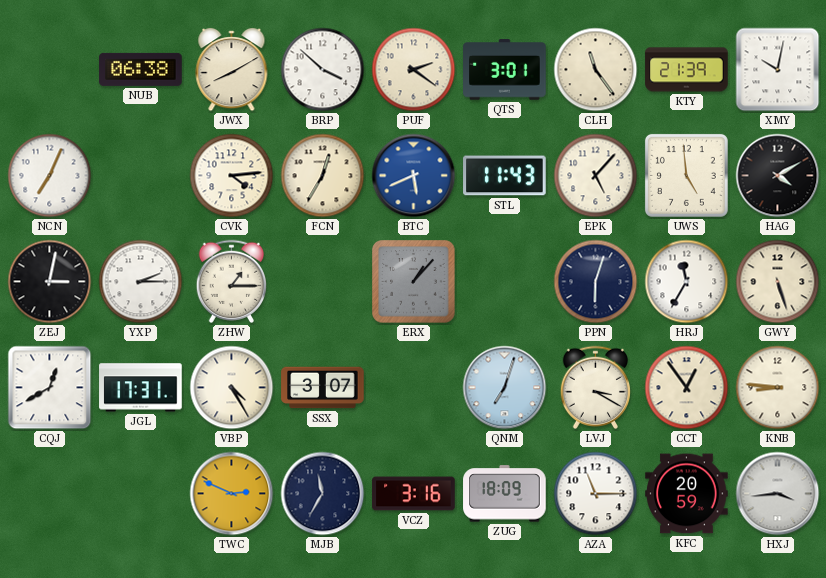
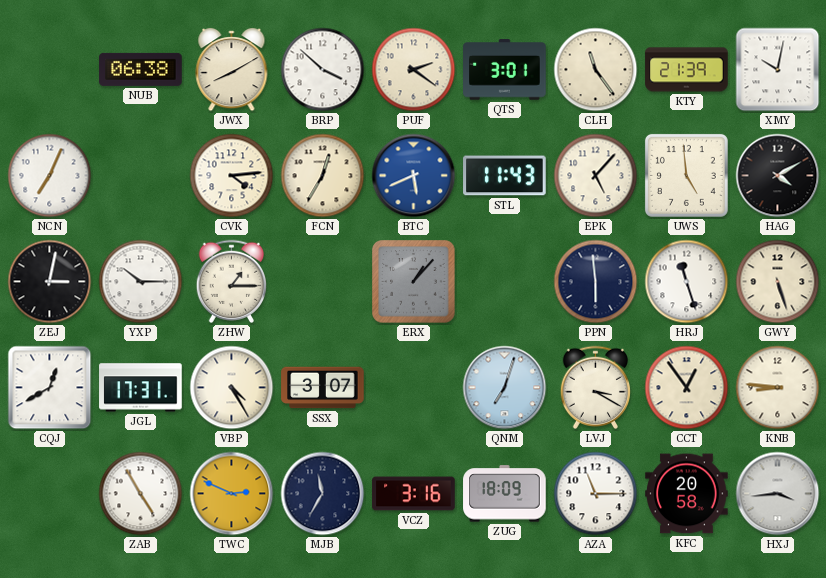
YXP: 2:15 -> 10:15 (141, 282)
PPN: 6:03 -> 5:59 (596, 282)
HRJ: 11:35 -> 11:27 (687, 282)
ZAB: none -> 4:55 (141, 494)
KFC: 20:59 -> 20:58 (687, 494)
